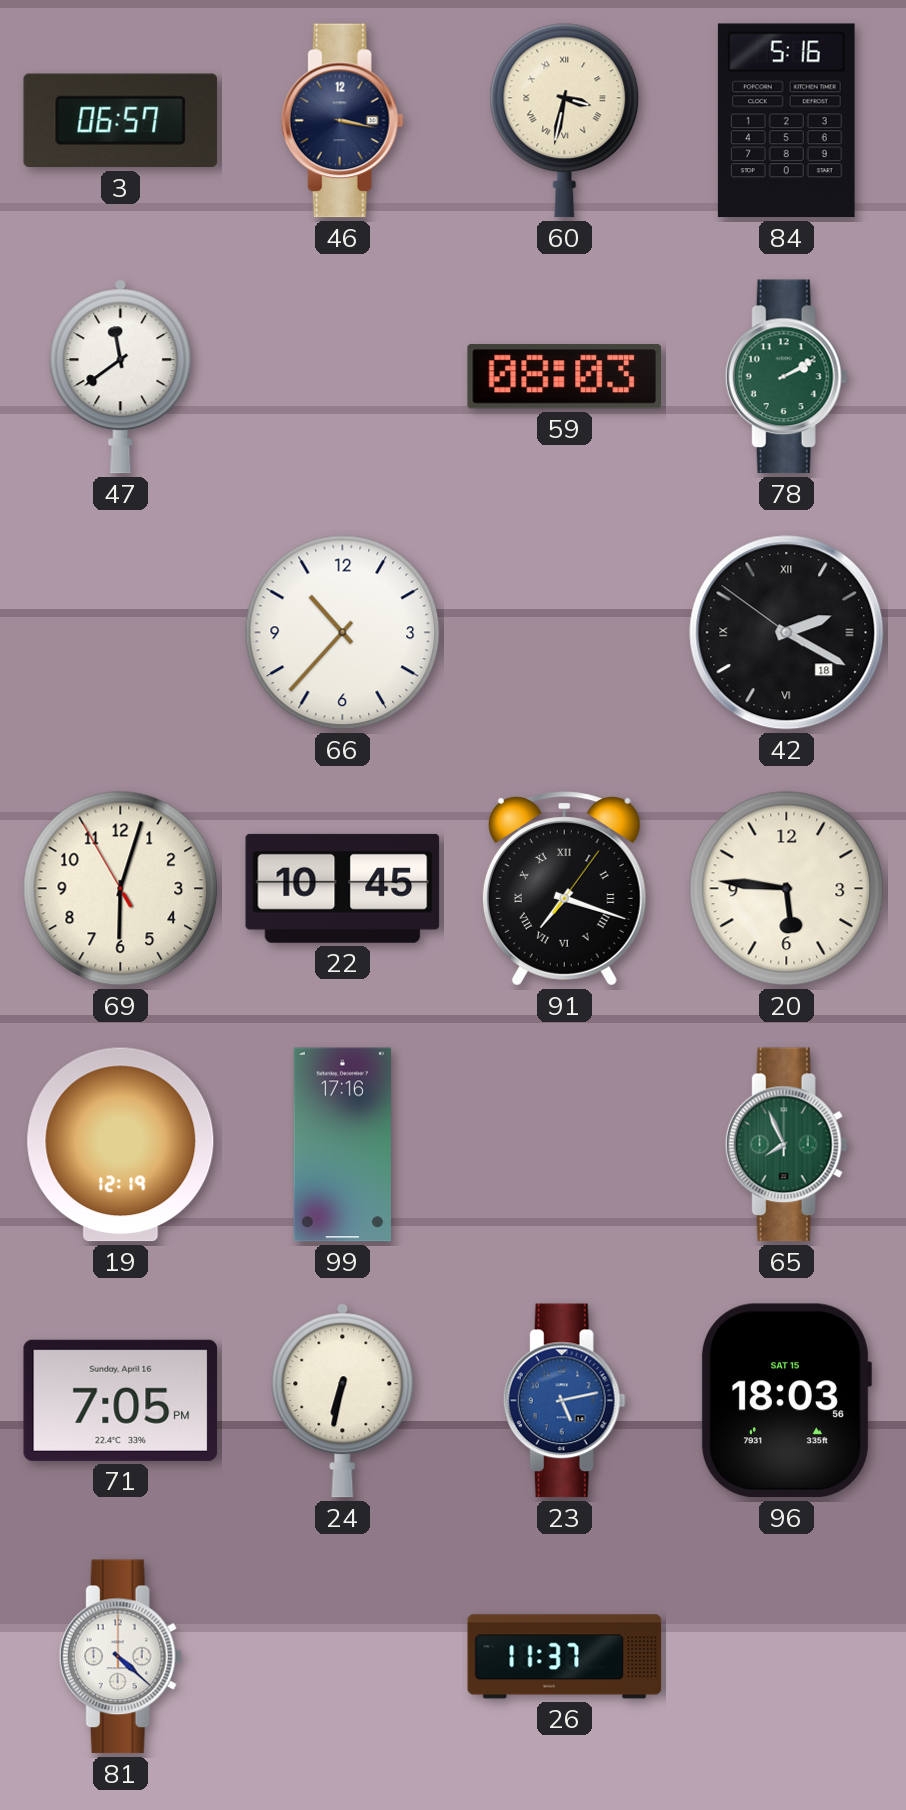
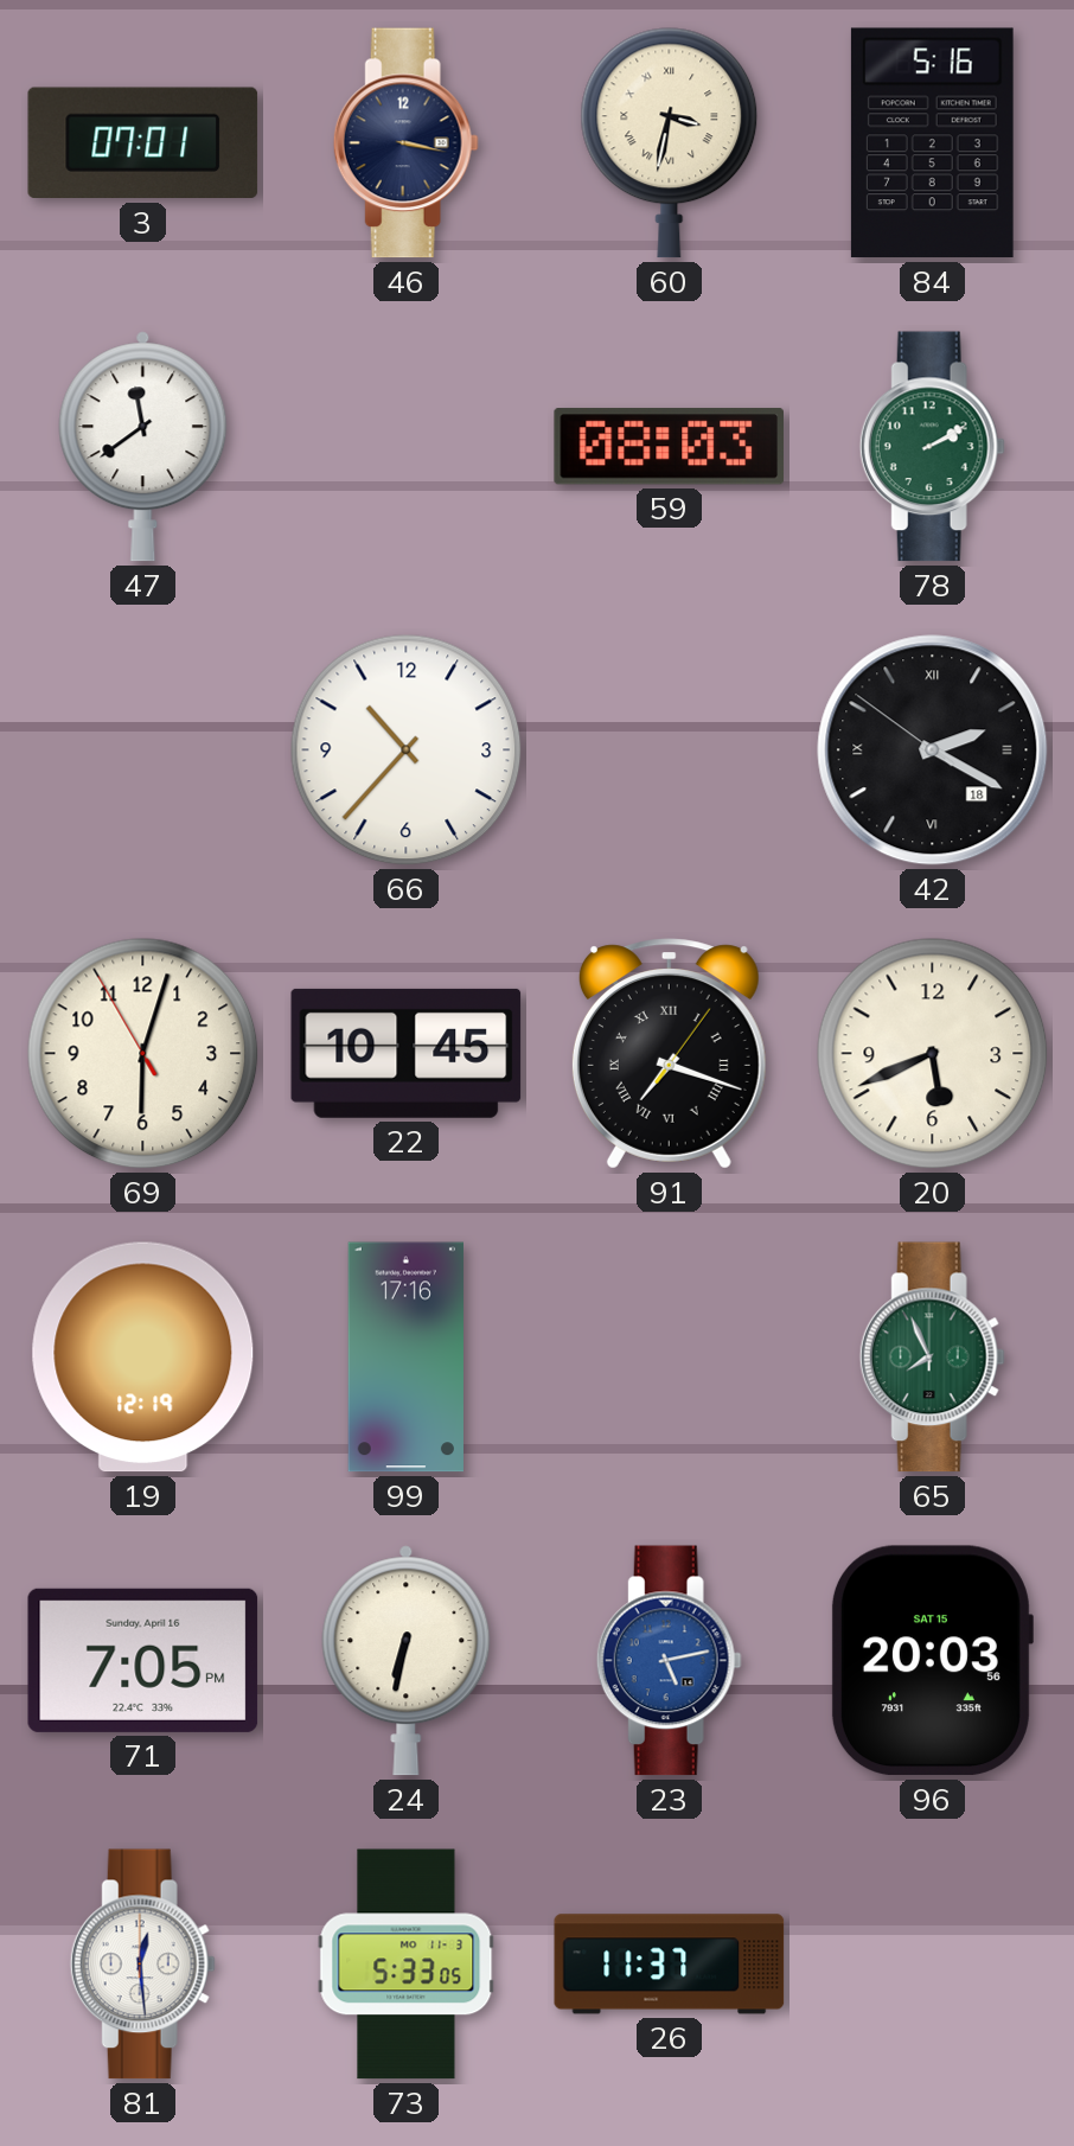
3: 06:57 -> 07:01 (143, 143)
20: 5:46 -> 5:41 (933, 1054)
96: 18:03 -> 20:03 (932, 1661)
81: 4:22 -> 12:29 (142, 1965)
73: none -> 5:33 (407, 1965)
